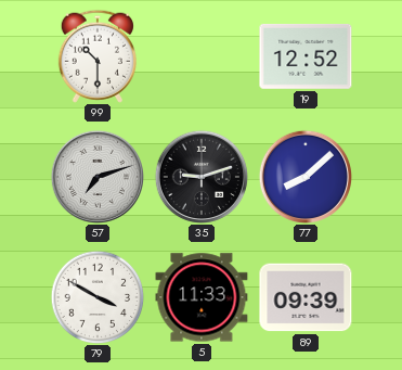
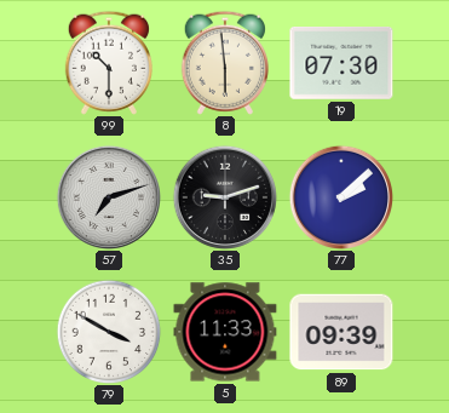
8: none -> 5:59 (225, 63)
19: 12:52 -> 07:30 (341, 64)
77: 8:08 -> 2:08 (340, 196)
